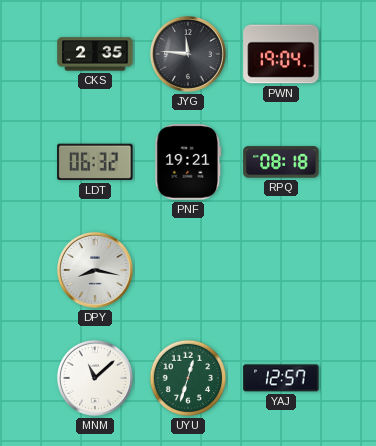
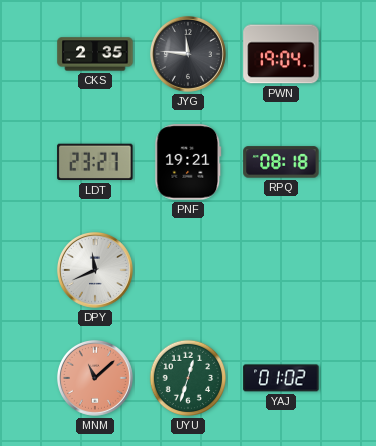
LDT: 06:32 -> 23:27 (95, 162)
DPY: 8:17 -> 11:41 (95, 270)
MNM dial: white -> salmon (95, 378)
YAJ: 12:57 -> 01:02 (281, 378)
